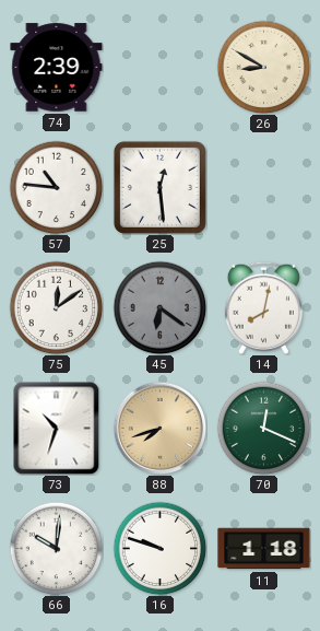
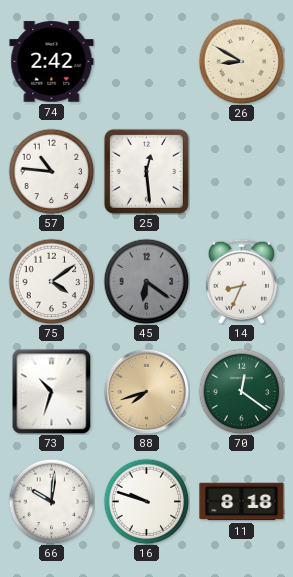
74: 2:39 -> 2:42 (52, 62)
75: 12:09 -> 4:09 (51, 281)
14: 8:02 -> 8:34 (241, 281)
70: 12:19 -> 12:21 (241, 391)
11: 1:18 -> 8:18 (242, 502)
